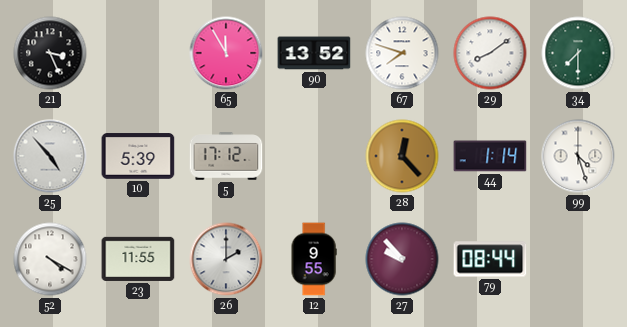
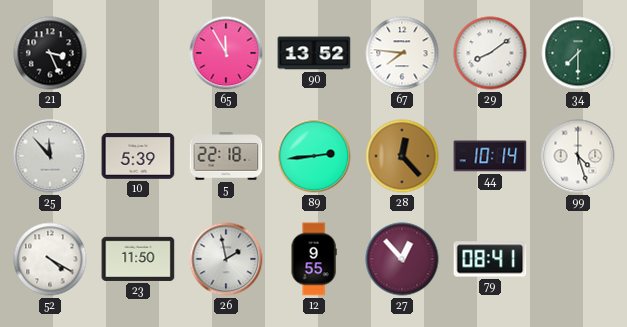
67: 7:48 -> 7:46 (402, 53)
25: 4:53 -> 11:53 (50, 156)
5: 17:12 -> 22:18 (226, 156)
89: none -> 2:44 (314, 156)
44: 1:14 -> 10:14 (490, 156)
23: 11:55 -> 11:50 (138, 259)
26: 2:00 -> 1:58 (226, 259)
27: 9:53 -> 12:53 (402, 259)
79: 08:44 -> 08:41 (490, 259)
